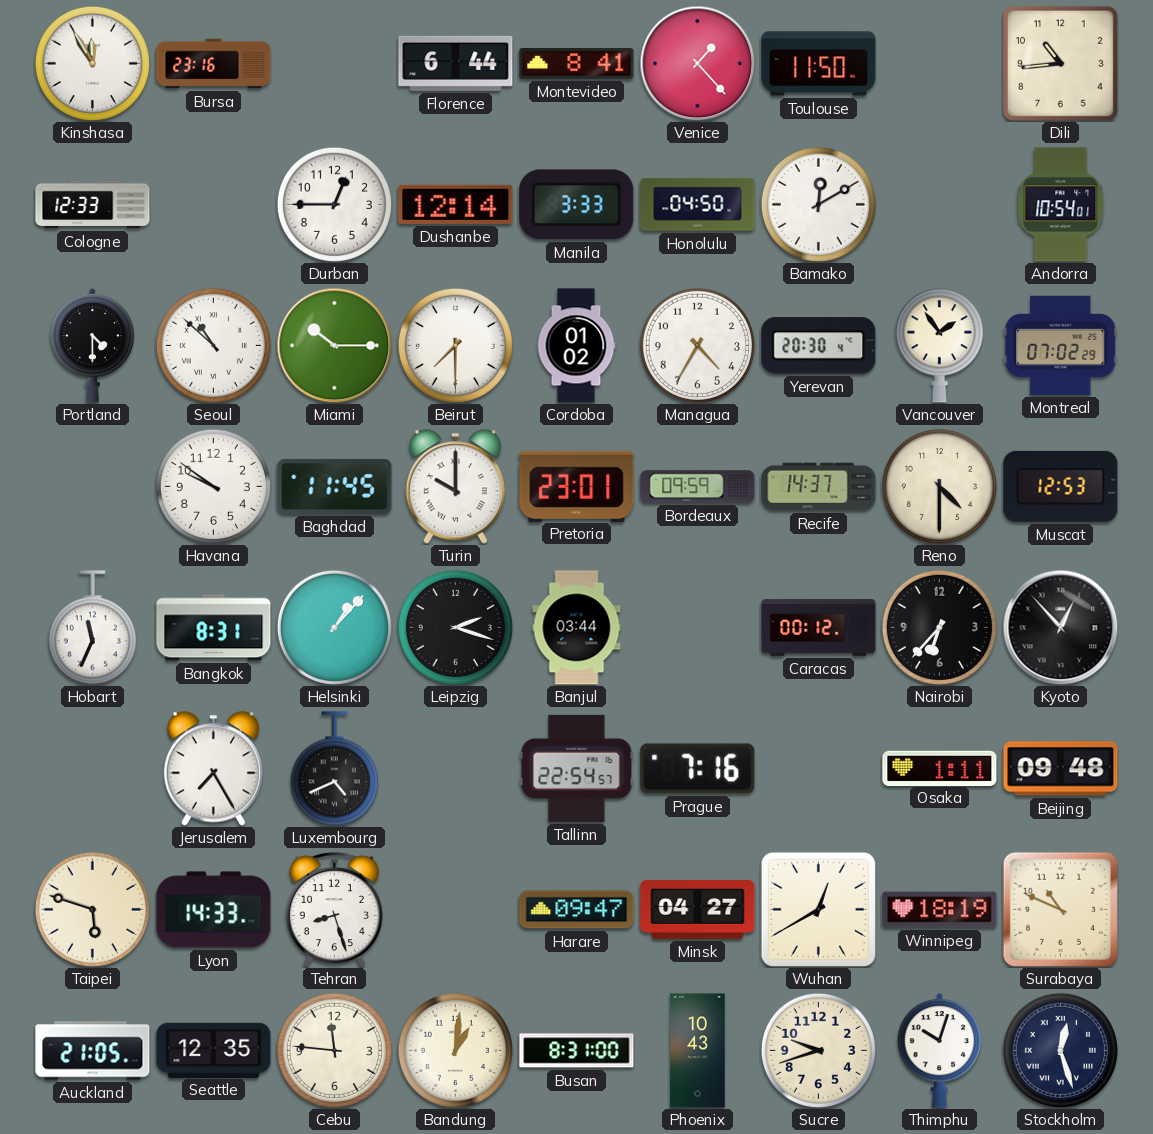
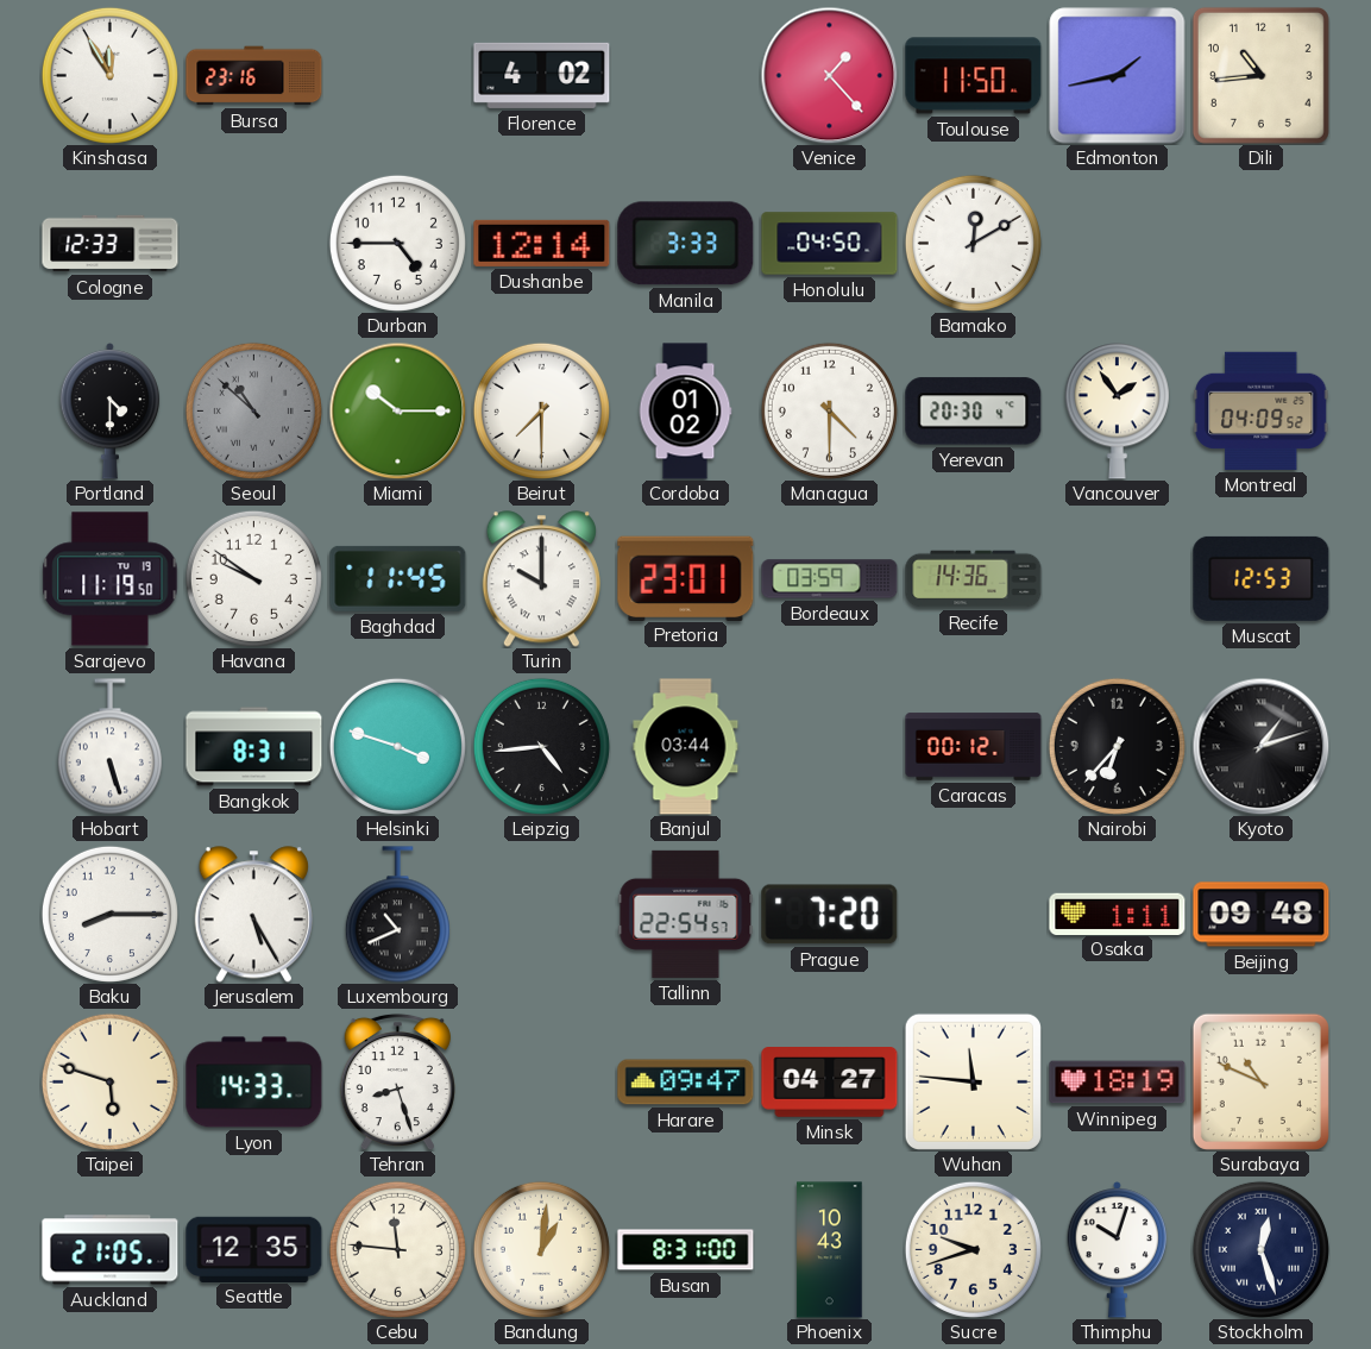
Florence: 6:44 -> 4:02 (542, 75)
Montevideo: 8:41 -> none (577, 63)
Edmonton: none -> 1:43 (1118, 76)
Durban: 12:45 -> 4:45 (397, 243)
Andorra: 10:54 -> none (1061, 205)
Seoul dial: white -> grey (253, 410)
Managua: 4:35 -> 4:30 (829, 410)
Montreal: 07:02 -> 04:09 (1262, 410)
Sarajevo: none -> 11:19 (111, 579)
Bordeaux: 09:59 -> 03:59 (830, 579)
Recife: 14:37 -> 14:36 (974, 579)
Reno: 4:30 -> none (939, 486)
Hobart: 11:34 -> 5:27 (109, 747)
Helsinki: 1:07 -> 3:48 (397, 746)
Leipzig: 2:18 -> 4:44 (541, 746)
Kyoto: 12:53 -> 1:12 (1260, 746)
Baku: none -> 8:15 (109, 914)
Jerusalem: 7:25 -> 5:25 (253, 915)
Luxembourg: 4:41 -> 10:41 (397, 915)
Prague: 7:16 -> 7:20 (830, 915)
Wuhan: 12:40 -> 11:46 (973, 1081)
